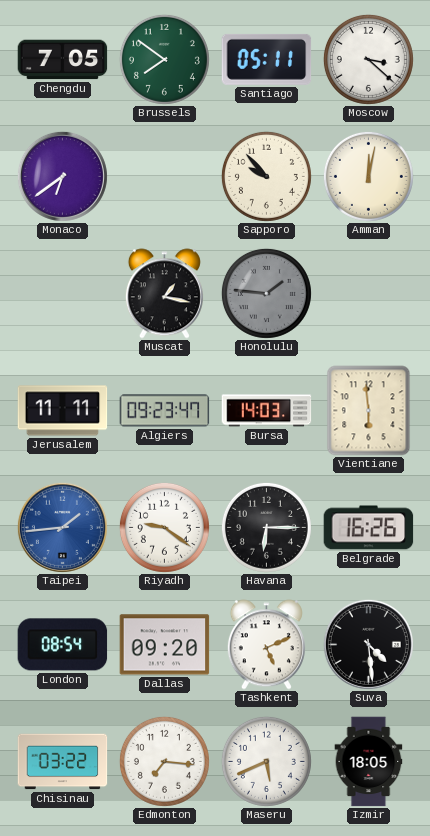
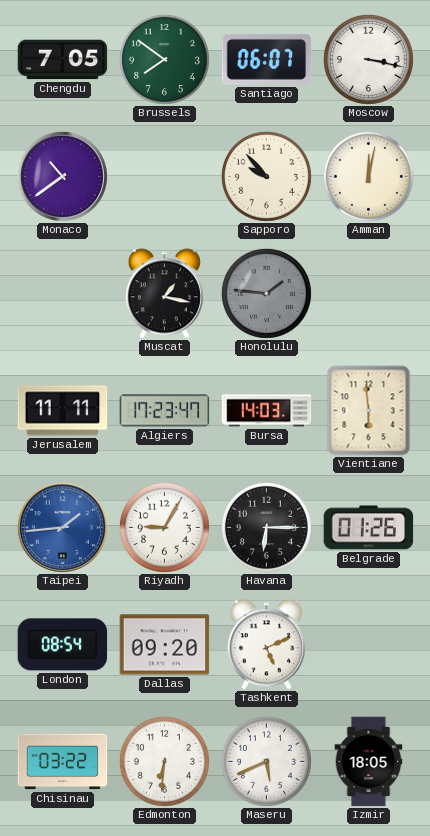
Santiago: 05:11 -> 06:07 (267, 59)
Moscow: 3:22 -> 3:17 (368, 59)
Monaco: 6:39 -> 10:39 (62, 176)
Algiers: 09:23 -> 17:23 (165, 411)
Riyadh: 9:21 -> 9:05 (164, 527)
Belgrade: 16:26 -> 01:26 (369, 528)
Suva: 4:29 -> none (368, 644)
Edmonton: 7:16 -> 6:31 (164, 761)
